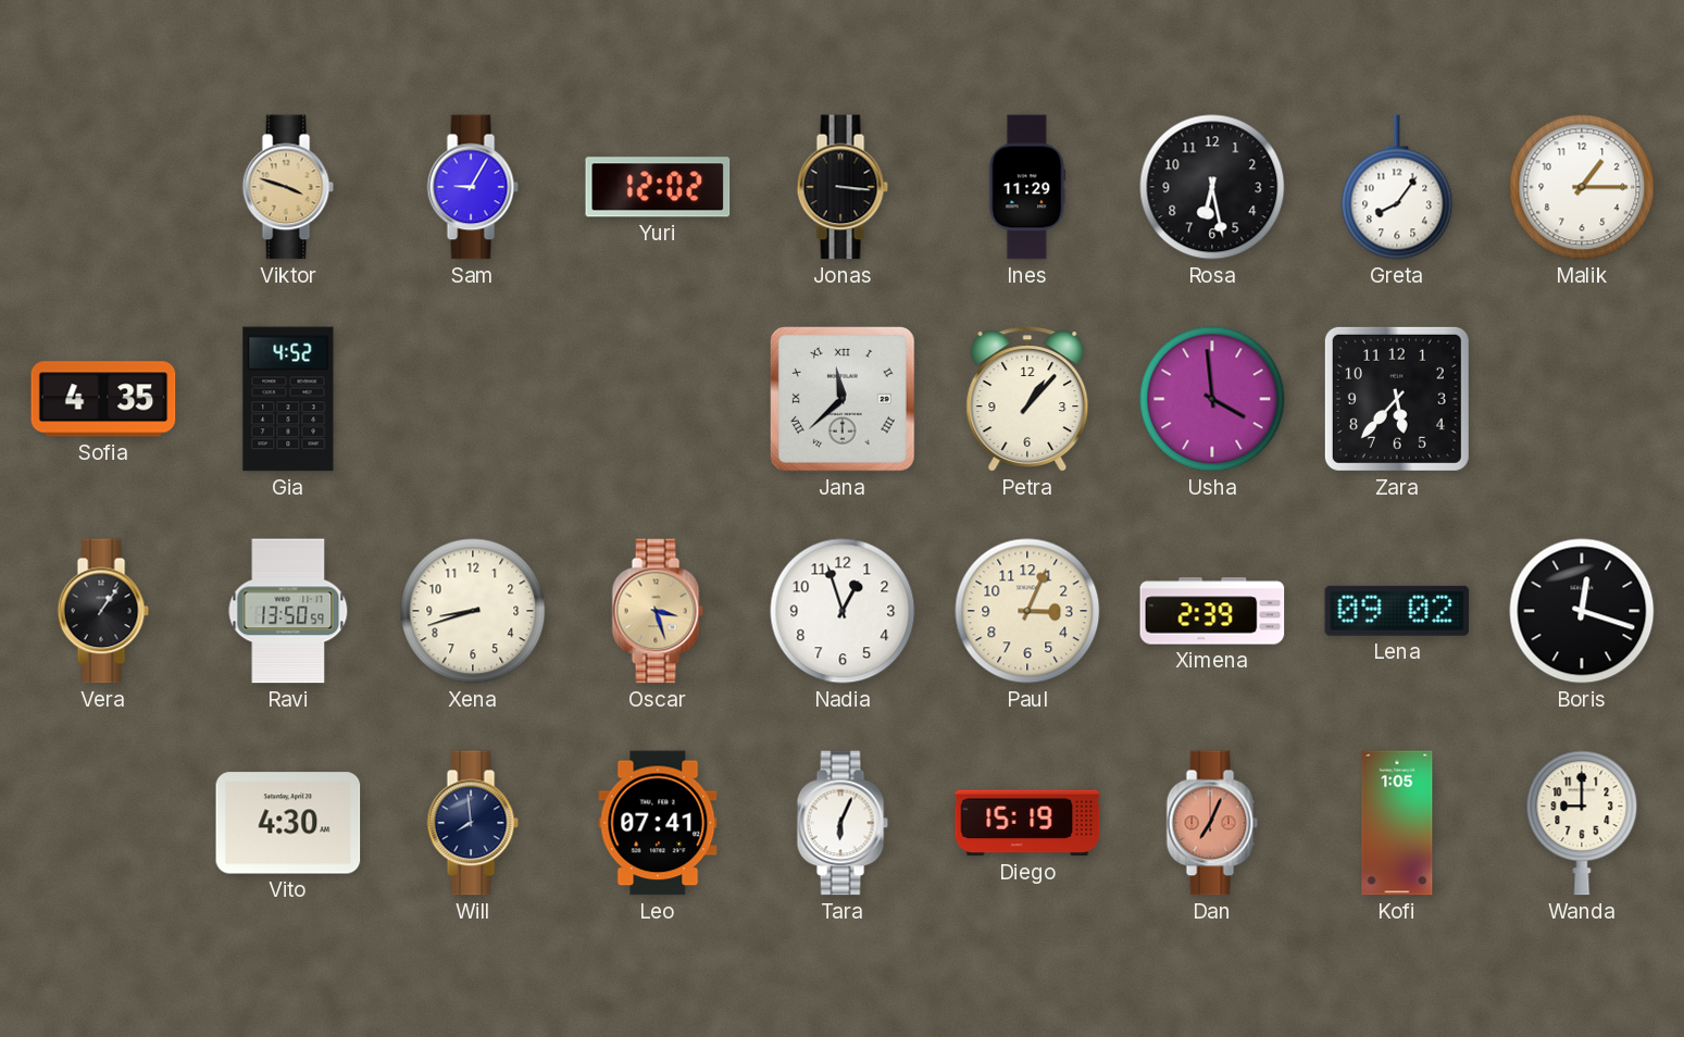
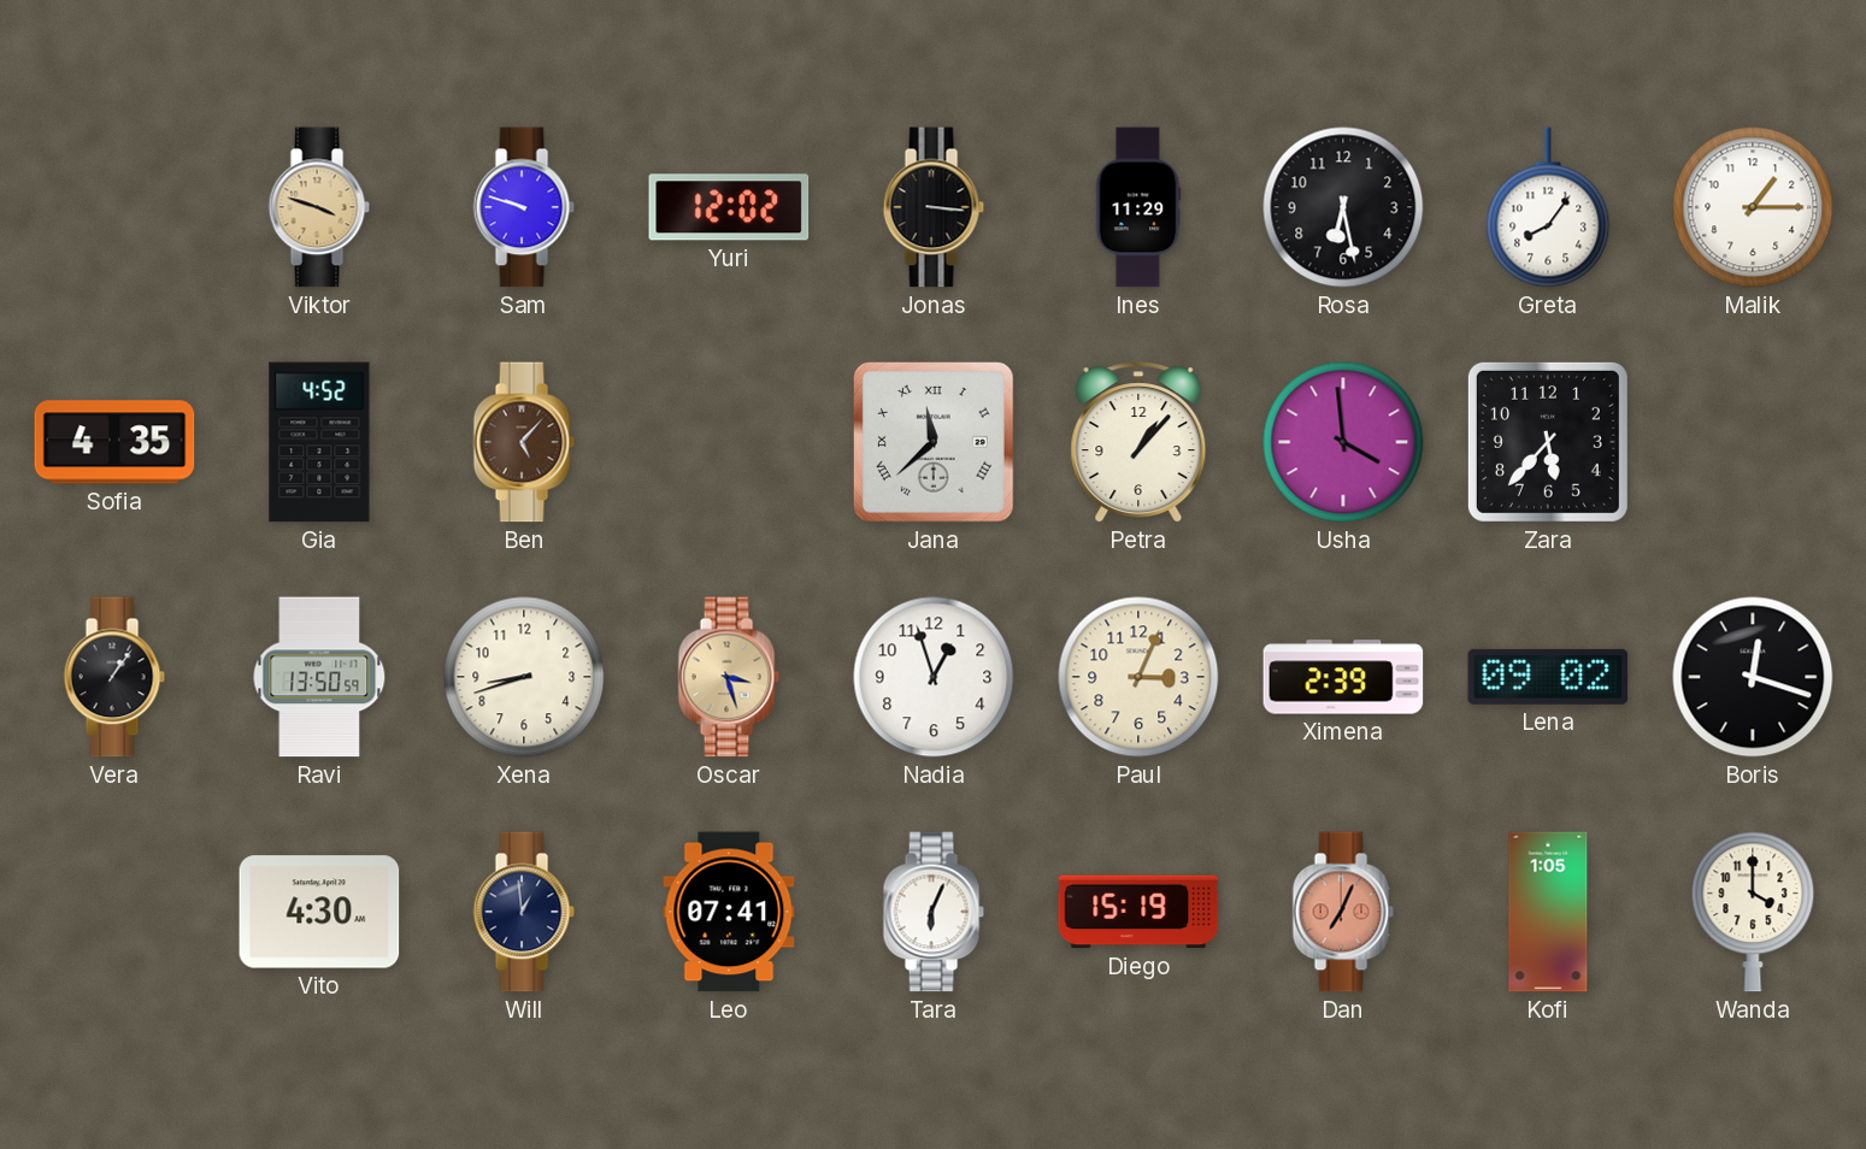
Sam: 9:05 -> 9:48 (524, 207)
Ben: none -> 5:07 (524, 442)
Will: 7:59 -> 12:59 (524, 912)
Wanda: 9:00 -> 4:00 (1753, 912)
